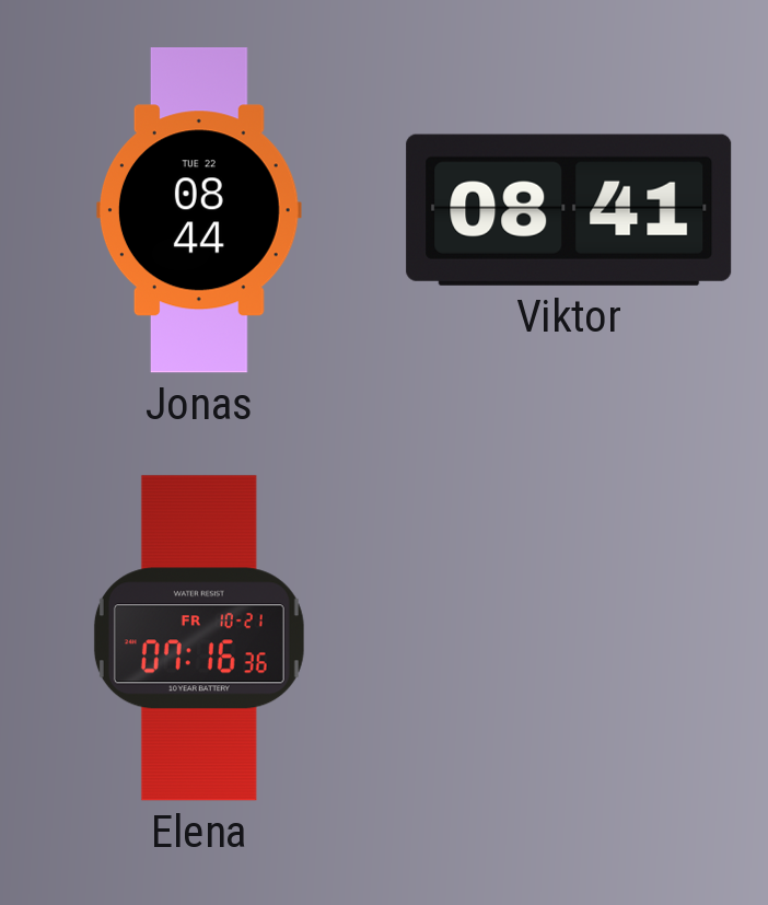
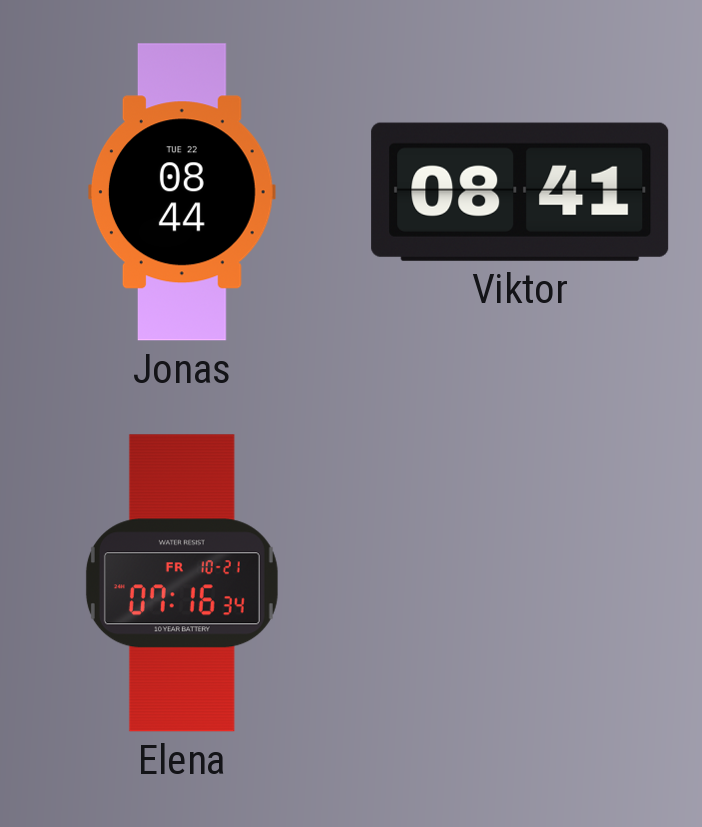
Elena: 07:16:36 -> 07:16:34 (182, 583)
